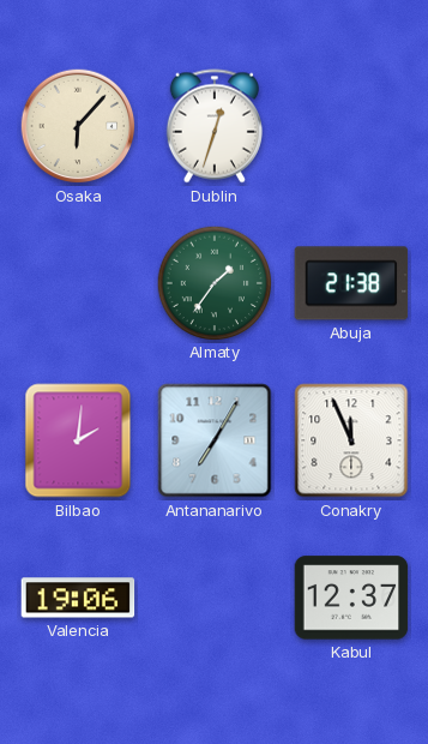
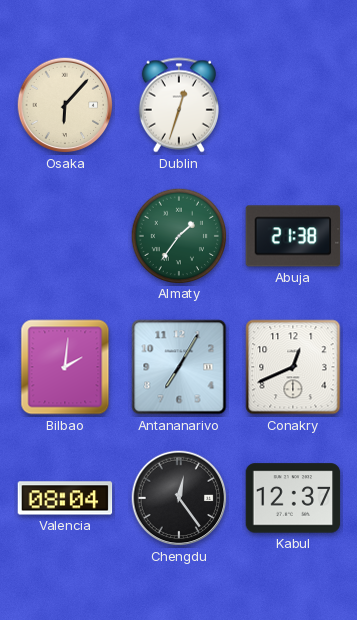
Conakry: 11:56 -> 12:41 (293, 367)
Valencia: 19:06 -> 08:04 (65, 498)
Chengdu: none -> 12:24 (179, 498)
